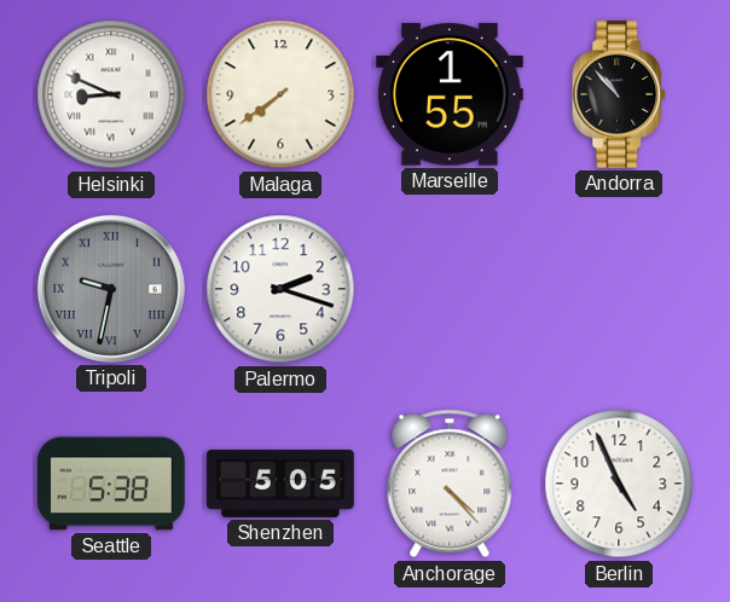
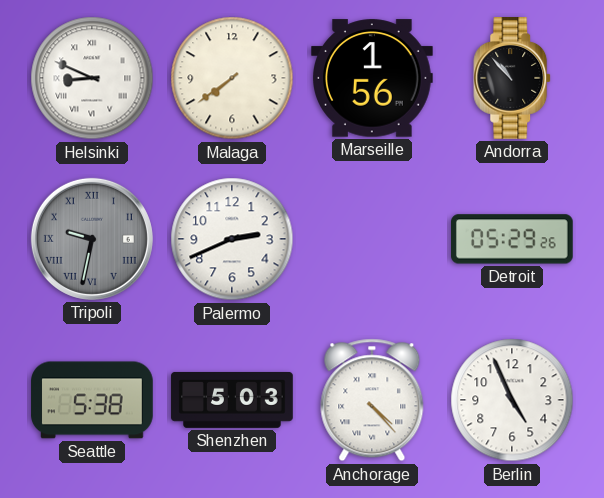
Marseille: 1:55 -> 1:56 (373, 78)
Palermo: 2:18 -> 2:41 (232, 239)
Detroit: none -> 05:29 (513, 239)
Shenzhen: 5:05 -> 5:03 (232, 400)
